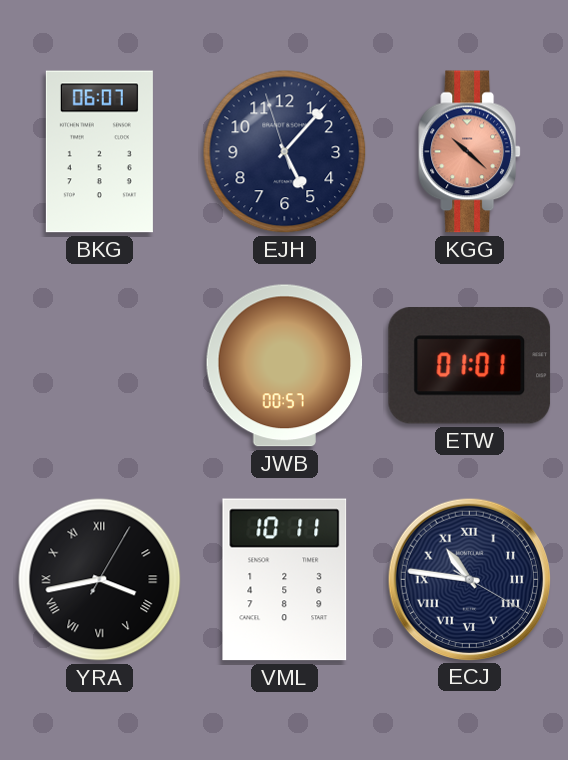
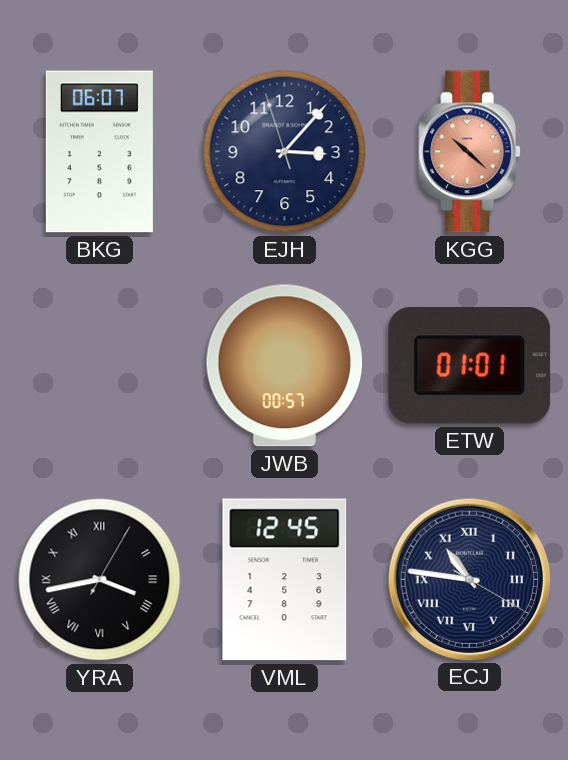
EJH: 5:06 -> 3:06 (285, 152)
VML: 10:11 -> 12:45 (285, 580)
